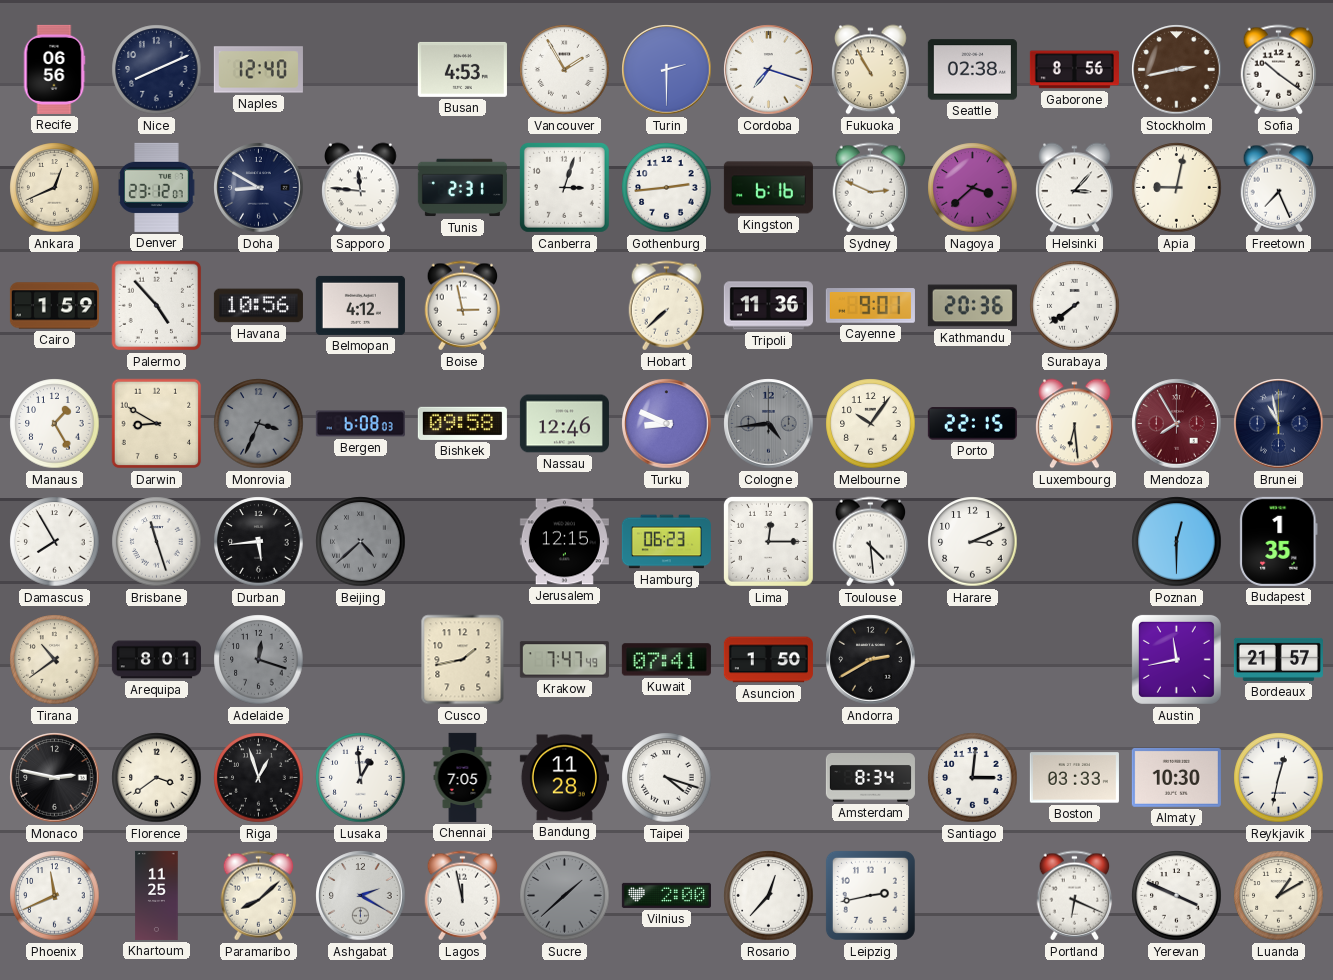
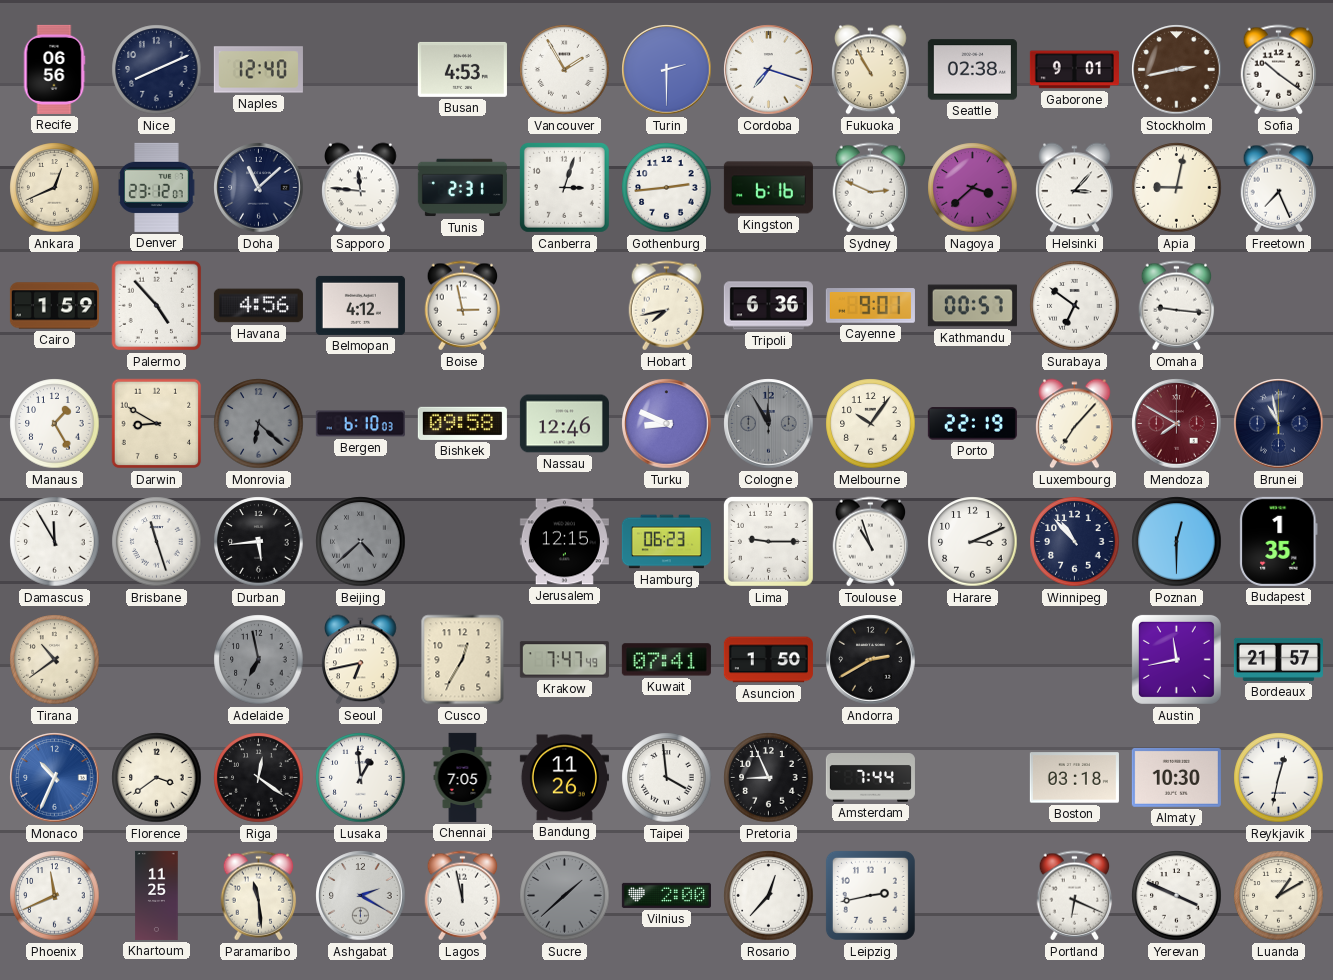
Gaborone: 8:56 -> 9:01 (1074, 70)
Doha: 8:50 -> 11:08 (259, 188)
Havana: 10:56 -> 4:56 (258, 306)
Hobart: 7:38 -> 7:43 (667, 306)
Tripoli: 11:36 -> 6:36 (768, 306)
Kathmandu: 20:36 -> 00:57 (972, 306)
Surabaya: 7:39 -> 6:51 (1075, 306)
Omaha: none -> 9:16 (1177, 306)
Monrovia: 3:34 -> 6:22 (259, 424)
Bergen: 6:08 -> 6:10 (360, 424)
Cologne: 4:44 -> 11:55 (769, 424)
Porto: 22:15 -> 22:19 (972, 424)
Luxembourg: 6:29 -> 7:07 (1075, 424)
Mendoza: 7:55 -> 7:50 (1177, 424)
Damascus: 7:55 -> 11:55 (55, 542)
Lima: 12:15 -> 9:15 (768, 541)
Toulouse: 4:29 -> 10:57 (871, 542)
Winnipeg: none -> 10:53 (1075, 542)
Arequipa: 8:01 -> none (156, 660)
Adelaide: 12:18 -> 6:58 (259, 660)
Seoul: none -> 6:43 (361, 660)
Cusco: 1:43 -> 12:35 (463, 660)
Monaco: 2:47 -> 10:34 (55, 778)
Monaco dial: black -> blue (55, 778)
Riga: 12:57 -> 12:21 (259, 778)
Bandung: 11:28 -> 11:26 (564, 778)
Taipei: 4:18 -> 3:59 (667, 778)
Pretoria: none -> 8:56 (769, 778)
Amsterdam: 8:34 -> 7:44 (870, 778)
Santiago: 3:01 -> none (973, 778)
Boston: 03:33 -> 03:18 (1074, 778)
Paramaribo: 8:08 -> 11:29 (259, 896)
